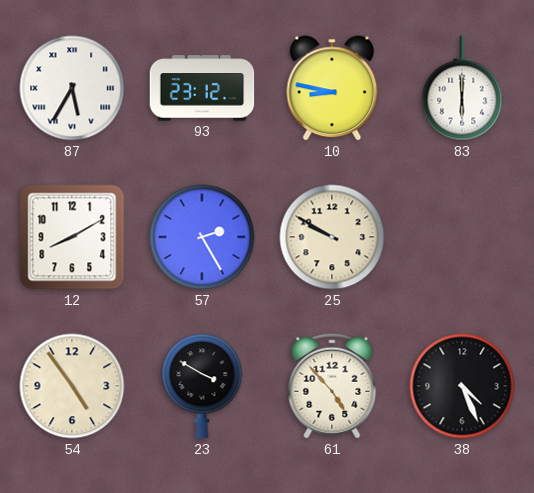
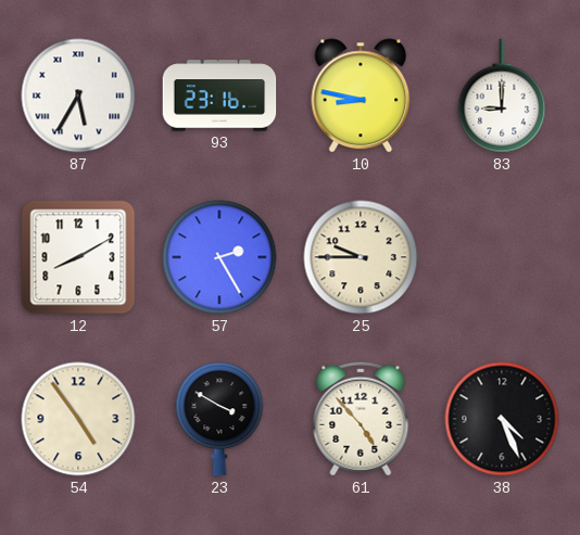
93: 23:12 -> 23:16 (219, 95)
83: 6:00 -> 9:00 (502, 95)
25: 9:50 -> 9:45 (361, 257)
